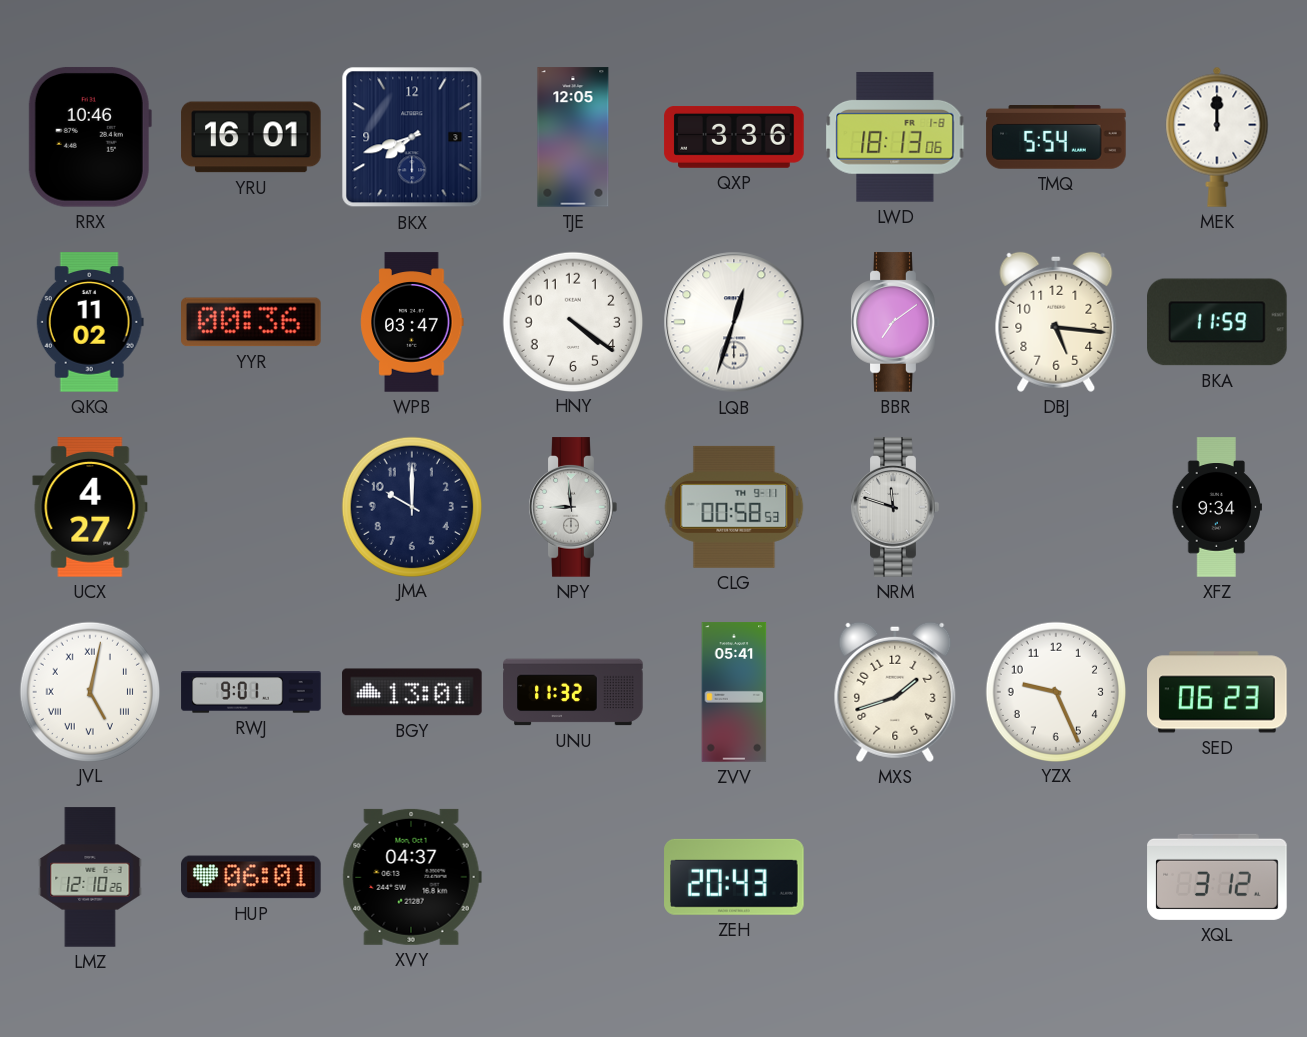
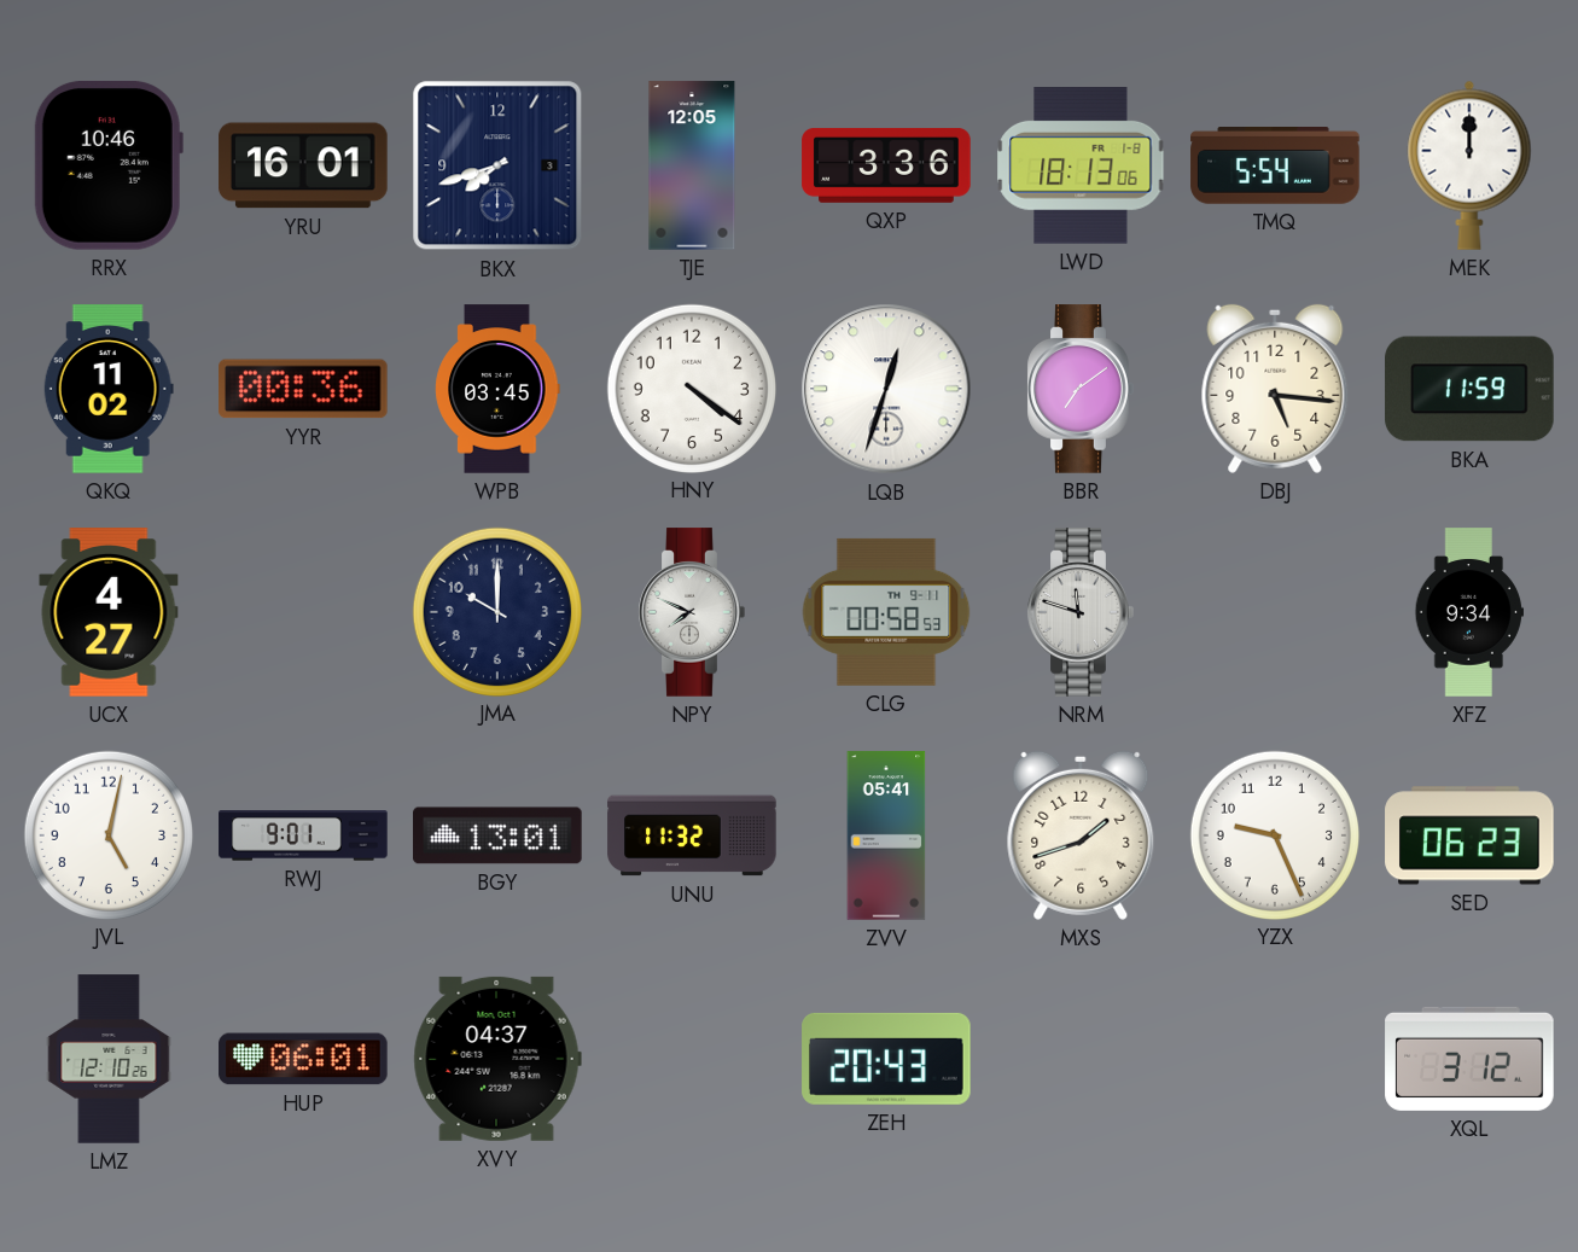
WPB: 03:47 -> 03:45 (497, 389)
NPY: 8:59 -> 7:49 (692, 612)
JVL numerals: Roman -> Arabic (107, 834)
